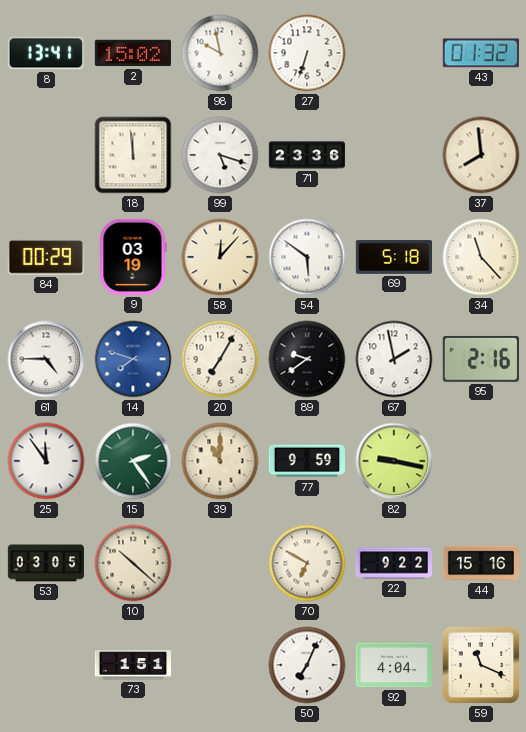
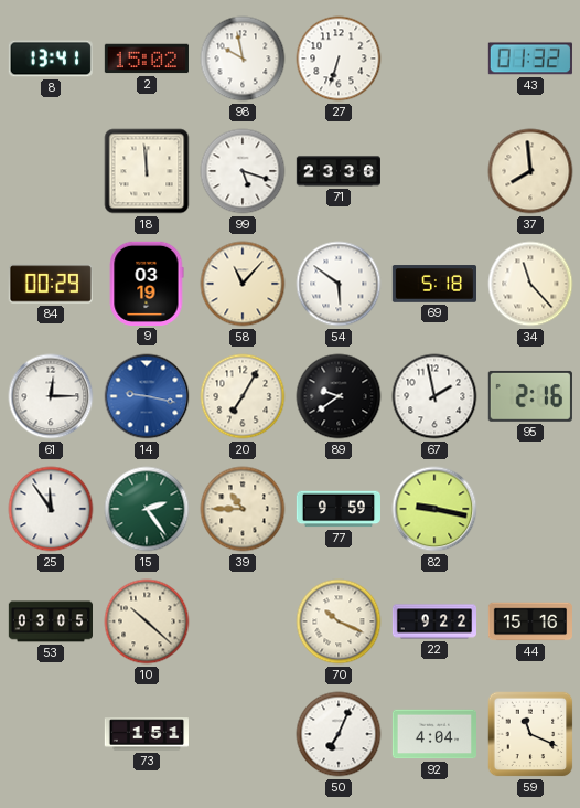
58: 12:07 -> 11:07 (243, 284)
61: 4:45 -> 12:15 (51, 396)
14: 7:48 -> 9:17 (147, 396)
39: 11:00 -> 10:45 (243, 509)
70: 6:50 -> 10:19 (339, 621)
